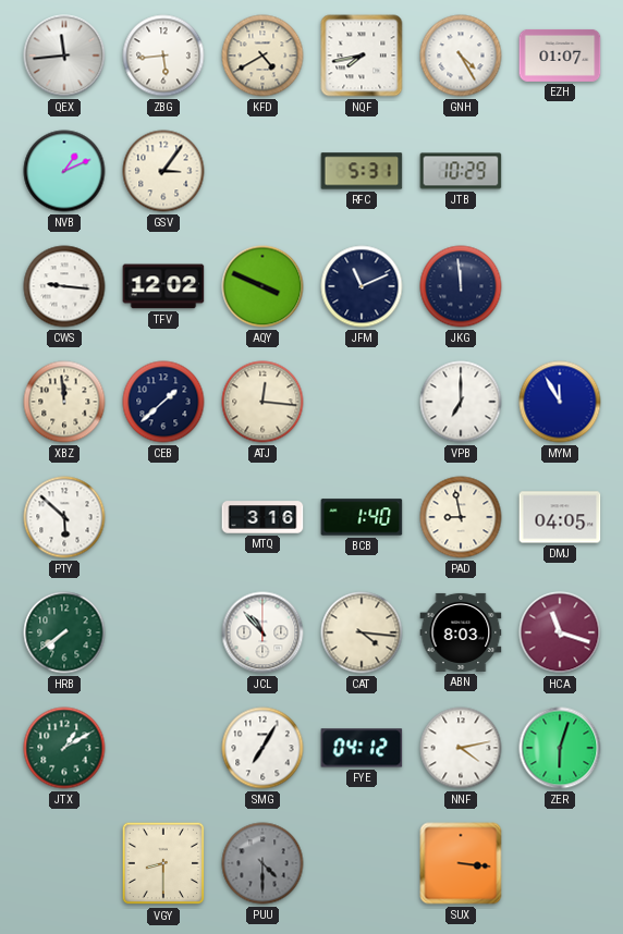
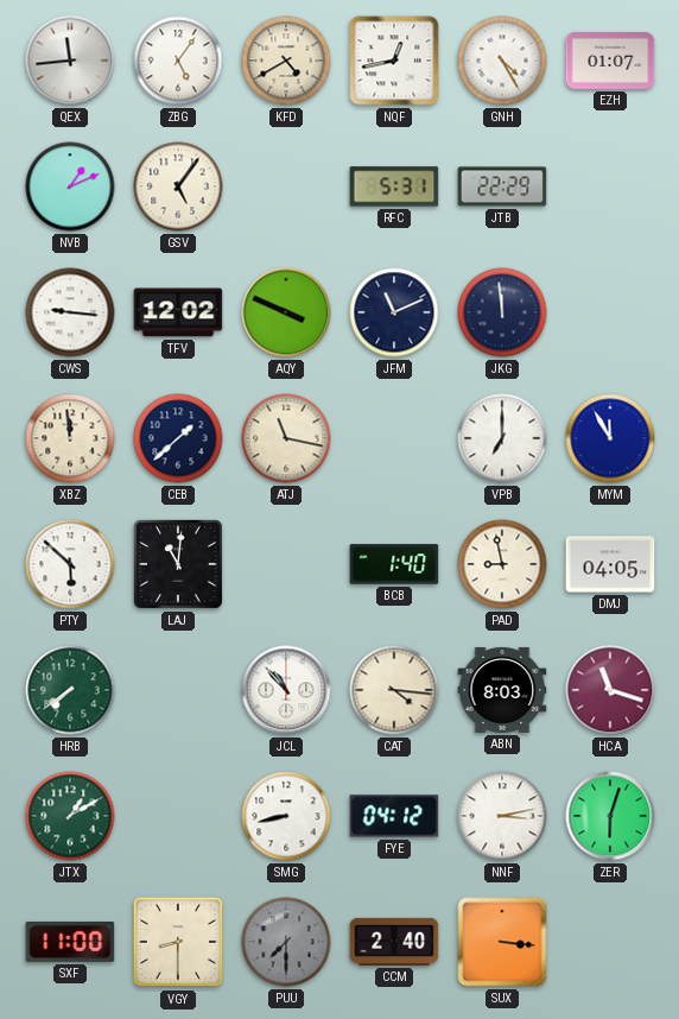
ZBG: 5:44 -> 5:06 (178, 61)
NQF: 7:43 -> 12:43 (394, 61)
GSV: 3:06 -> 5:06 (178, 186)
JTB: 10:29 -> 22:29 (502, 186)
ATJ: 12:16 -> 11:17 (286, 438)
LAJ: none -> 11:01 (178, 564)
MTQ: 3:16 -> none (262, 517)
SMG: 7:05 -> 8:43 (286, 816)
NNF: 4:13 -> 3:13 (502, 816)
SXF: none -> 11:00 (70, 942)
PUU: 4:30 -> 7:30 (286, 942)
CCM: none -> 2:40 (394, 942)
